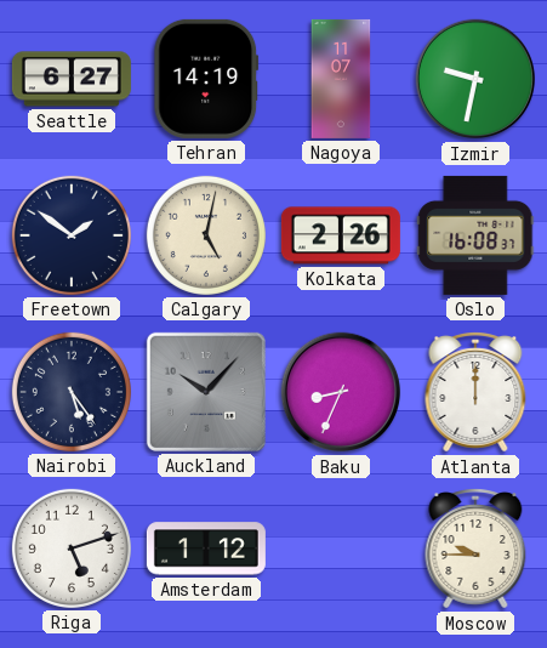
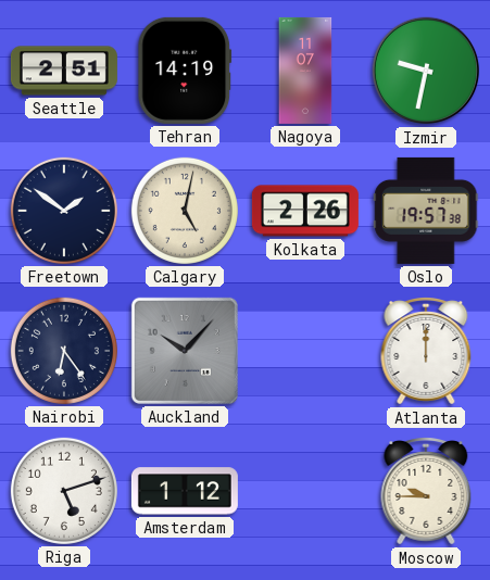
Seattle: 6:27 -> 2:51 (64, 71)
Oslo: 16:08 -> 19:57 (426, 211)
Nairobi: 5:24 -> 6:24 (64, 351)
Baku: 8:34 -> none (341, 392)
